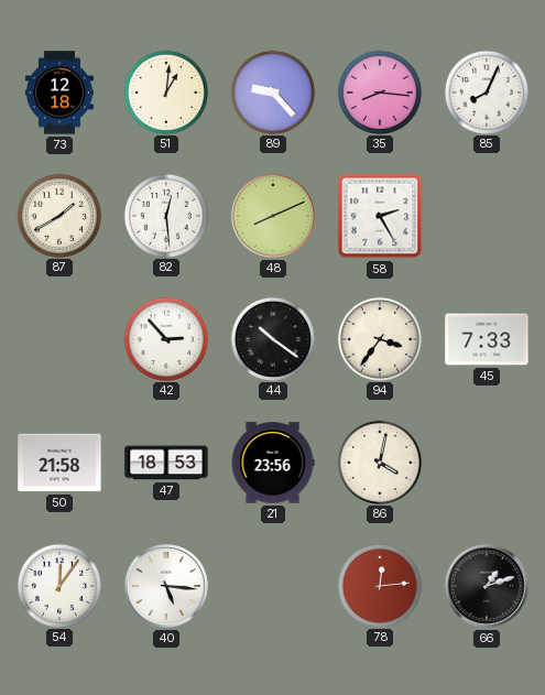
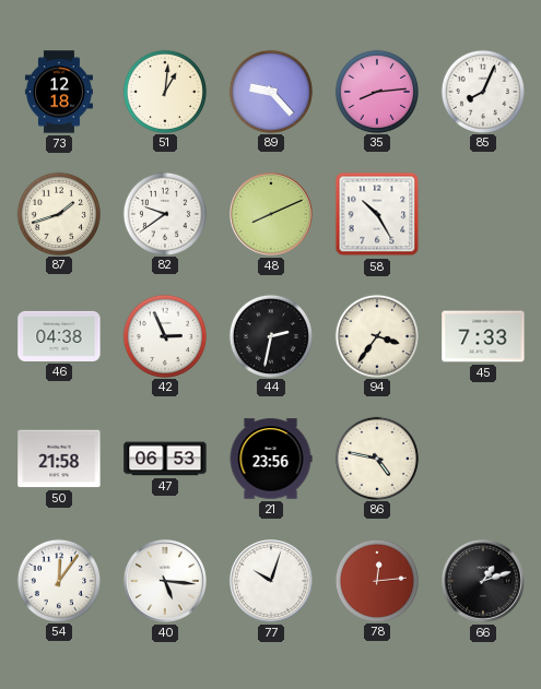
35: 8:16 -> 8:14 (376, 91)
87: 1:40 -> 1:42 (58, 213)
82: 12:29 -> 9:39 (164, 213)
58: 2:25 -> 10:25 (377, 214)
46: none -> 04:38 (59, 336)
42: 2:53 -> 2:56 (164, 335)
44: 10:21 -> 2:32 (270, 335)
47: 18:53 -> 06:53 (165, 459)
86: 4:02 -> 4:47 (376, 458)
77: none -> 10:03 (272, 582)
